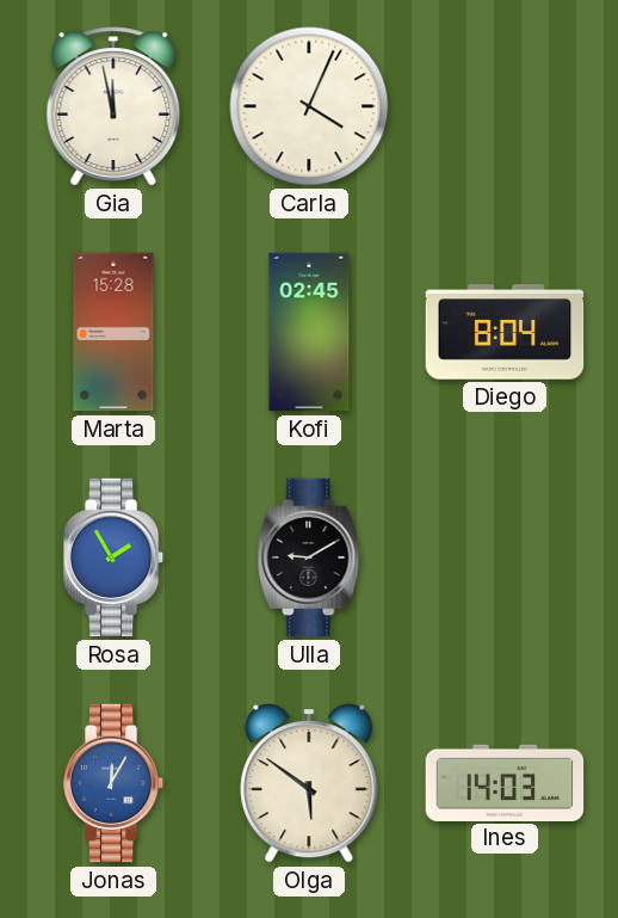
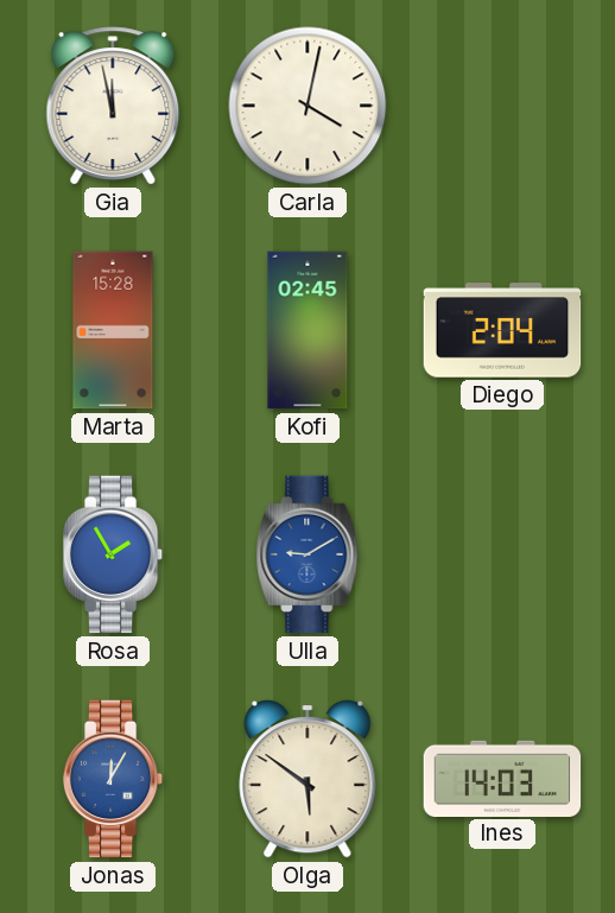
Carla: 4:04 -> 4:02 (307, 106)
Diego: 8:04 -> 2:04 (502, 330)
Ulla dial: black -> blue (307, 554)
